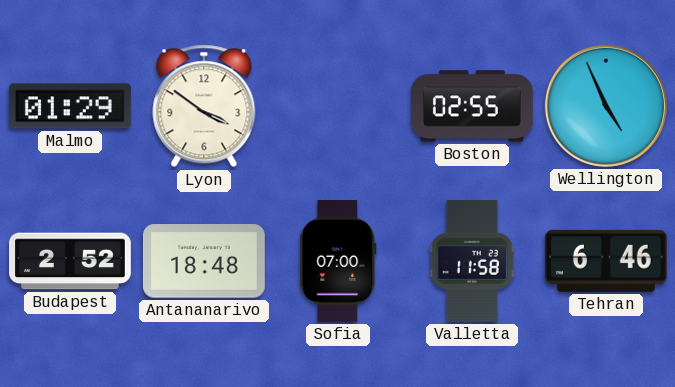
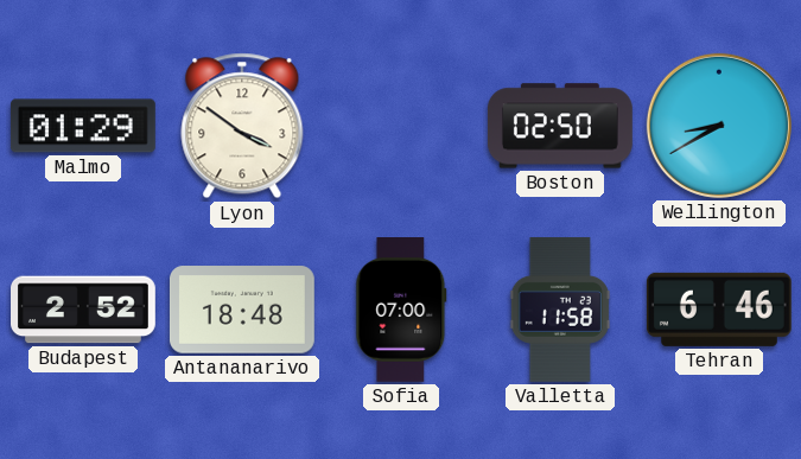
Boston: 02:55 -> 02:50 (560, 126)
Wellington: 4:56 -> 8:40 (719, 126)
